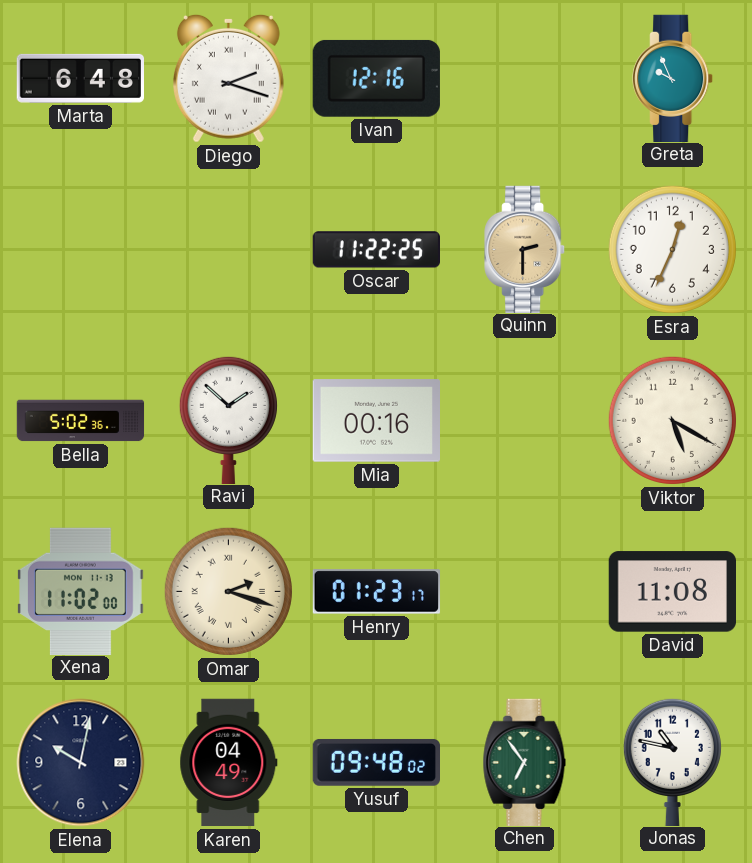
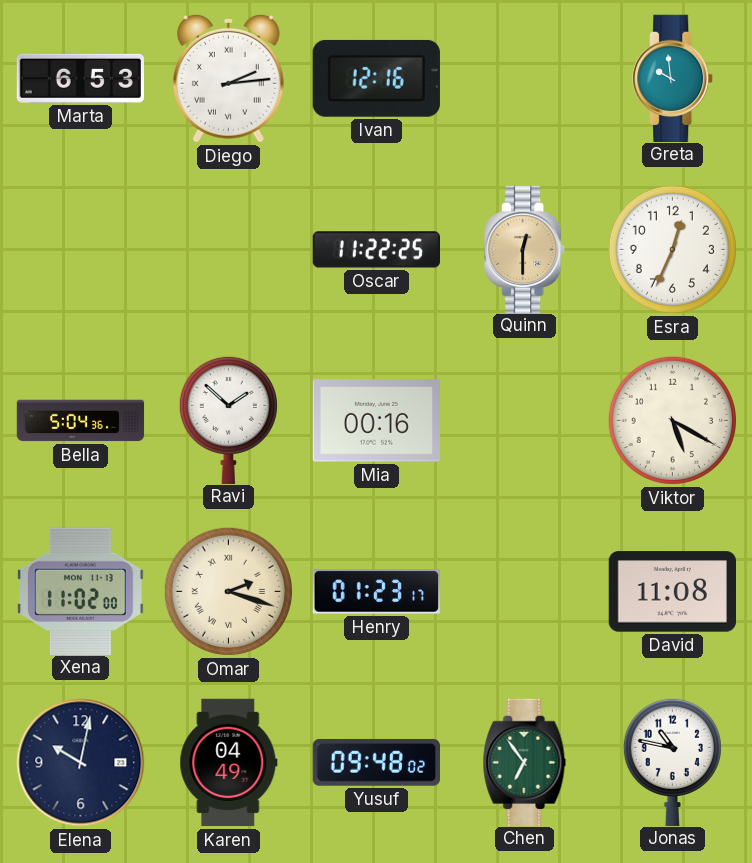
Marta: 6:48 -> 6:53 (80, 78)
Diego: 2:18 -> 2:14 (228, 78)
Greta: 9:56 -> 9:59 (673, 78)
Quinn: 2:30 -> 12:30 (525, 249)
Bella: 5:02 -> 5:04 (81, 421)
